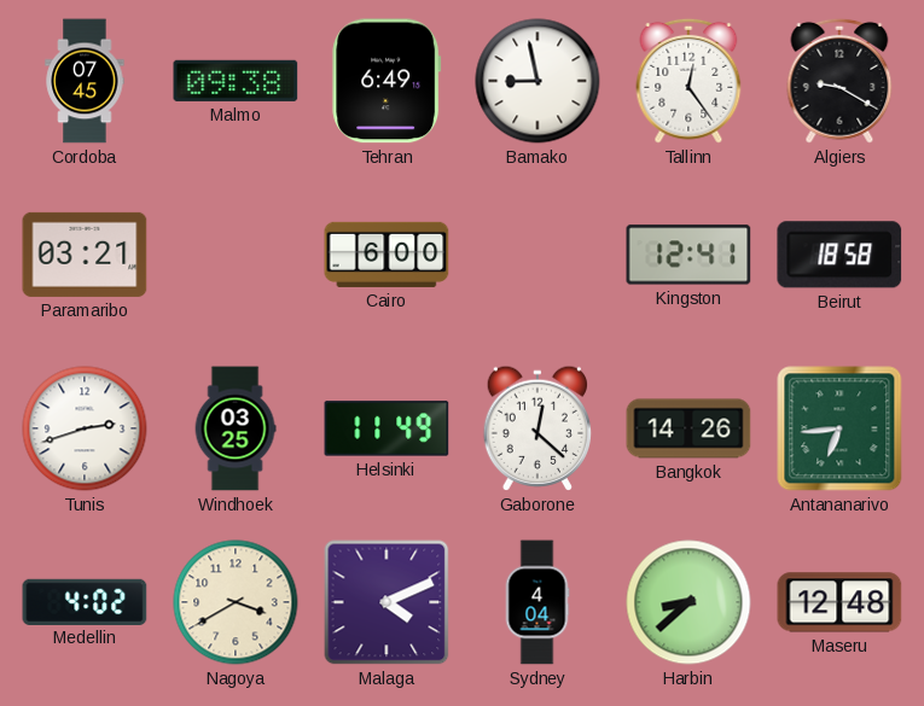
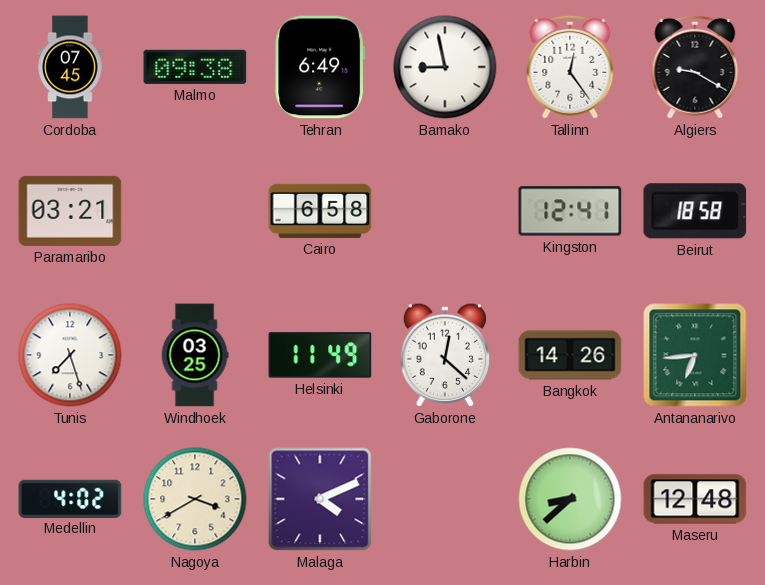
Cairo: 6:00 -> 6:58 (320, 211)
Tunis: 2:42 -> 7:27 (70, 355)
Sydney: 4:04 -> none (537, 602)
